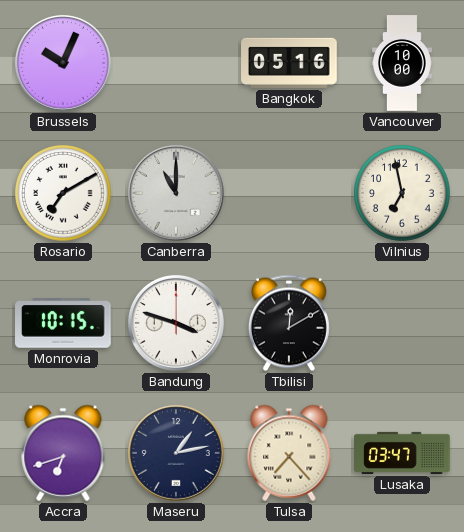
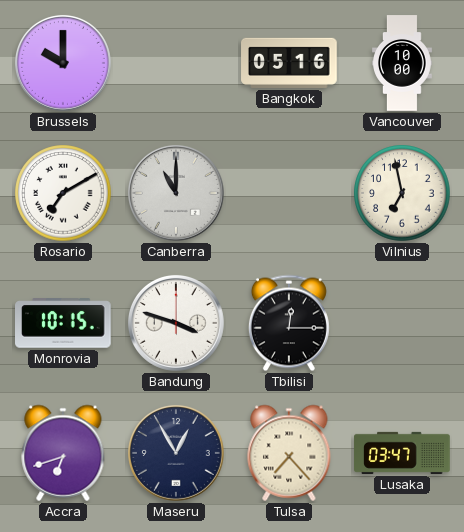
Brussels: 10:04 -> 10:00 (63, 63)
Tbilisi: 12:10 -> 12:15 (289, 323)
Maseru: 1:13 -> 12:55 (176, 453)
